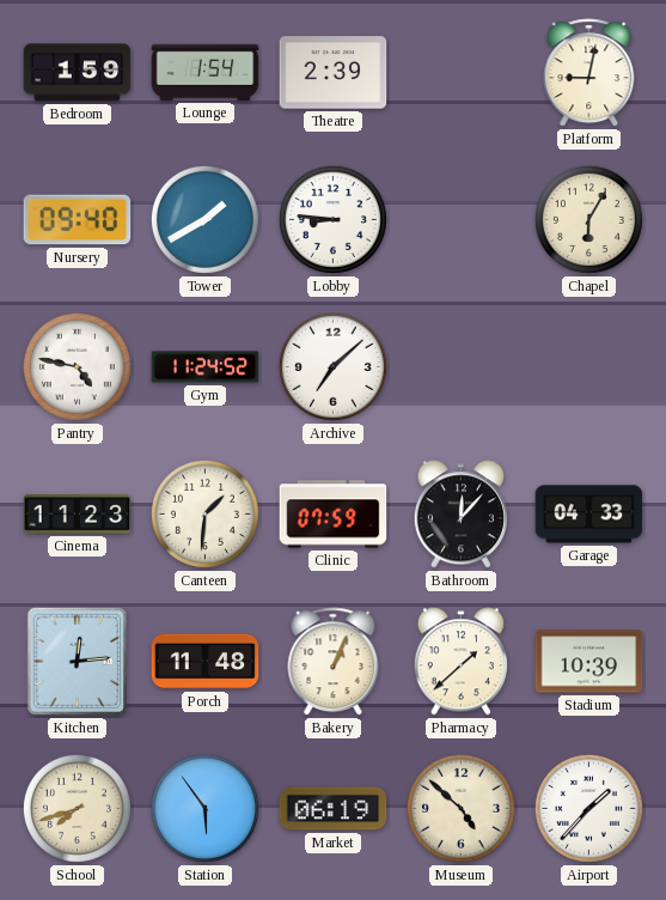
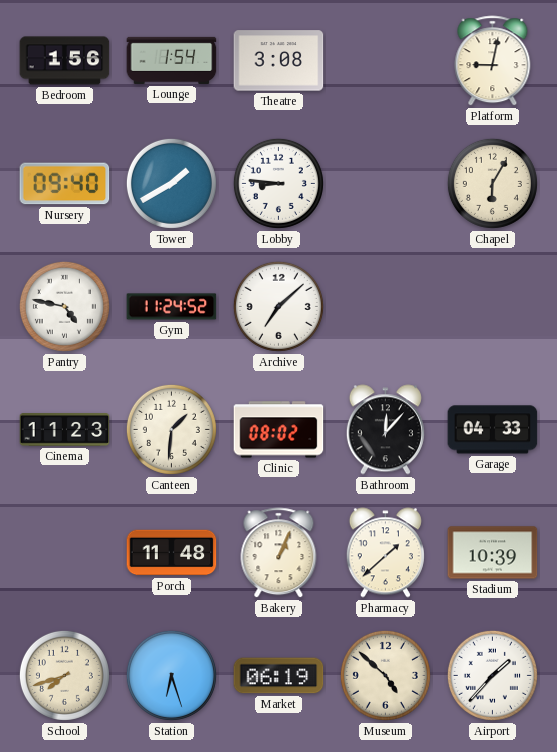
Bedroom: 1:59 -> 1:56 (65, 61)
Theatre: 2:39 -> 3:08 (279, 61)
Clinic: 07:59 -> 08:02 (279, 430)
Kitchen: 12:14 -> none (78, 662)
Station: 5:54 -> 6:27 (171, 675)
